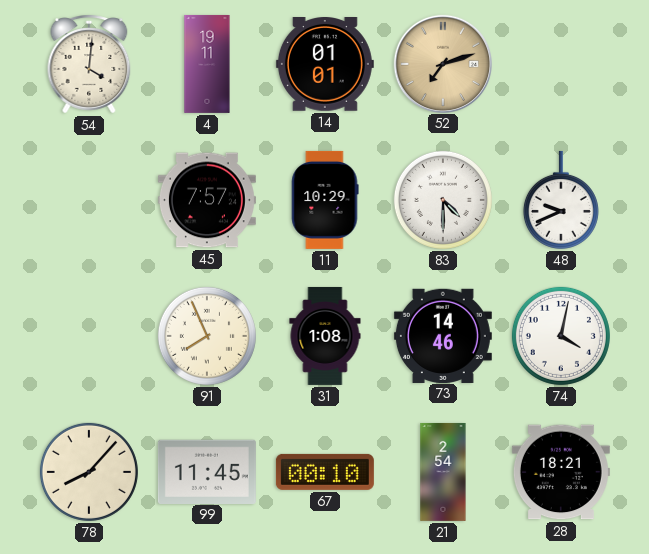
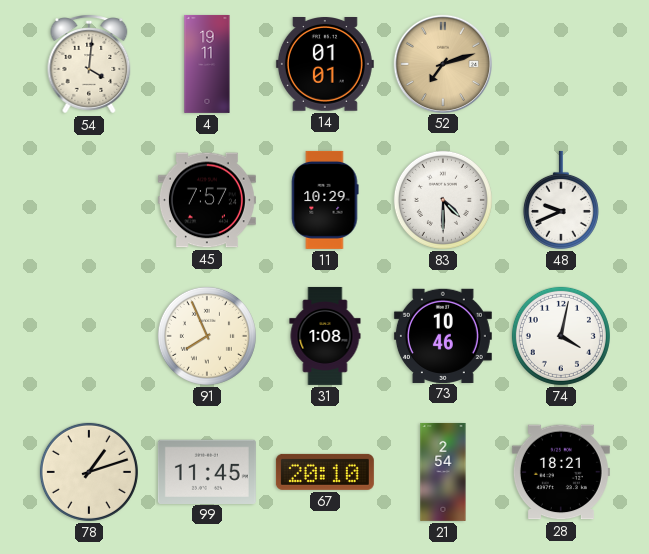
73: 14:46 -> 10:46 (443, 335)
78: 8:07 -> 1:12 (89, 472)
67: 00:10 -> 20:10 (325, 472)
